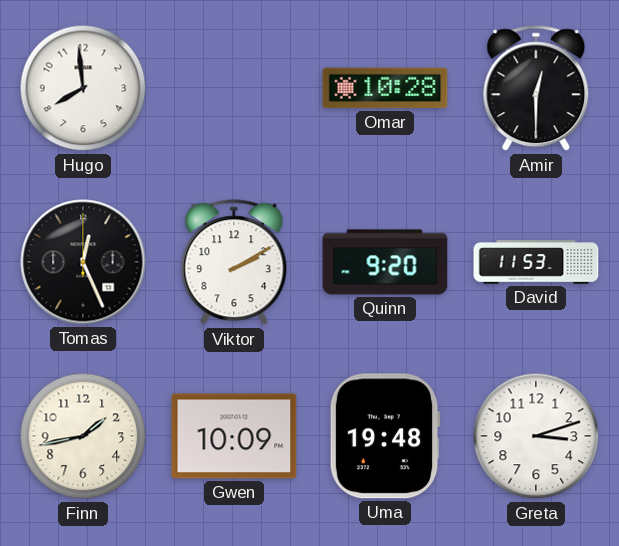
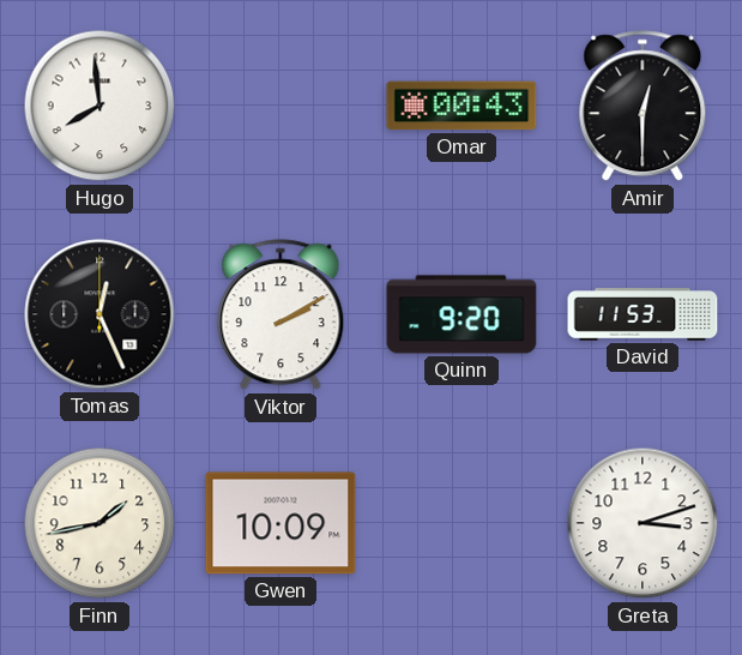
Omar: 10:28 -> 00:43 (462, 106)
Uma: 19:48 -> none (385, 436)
